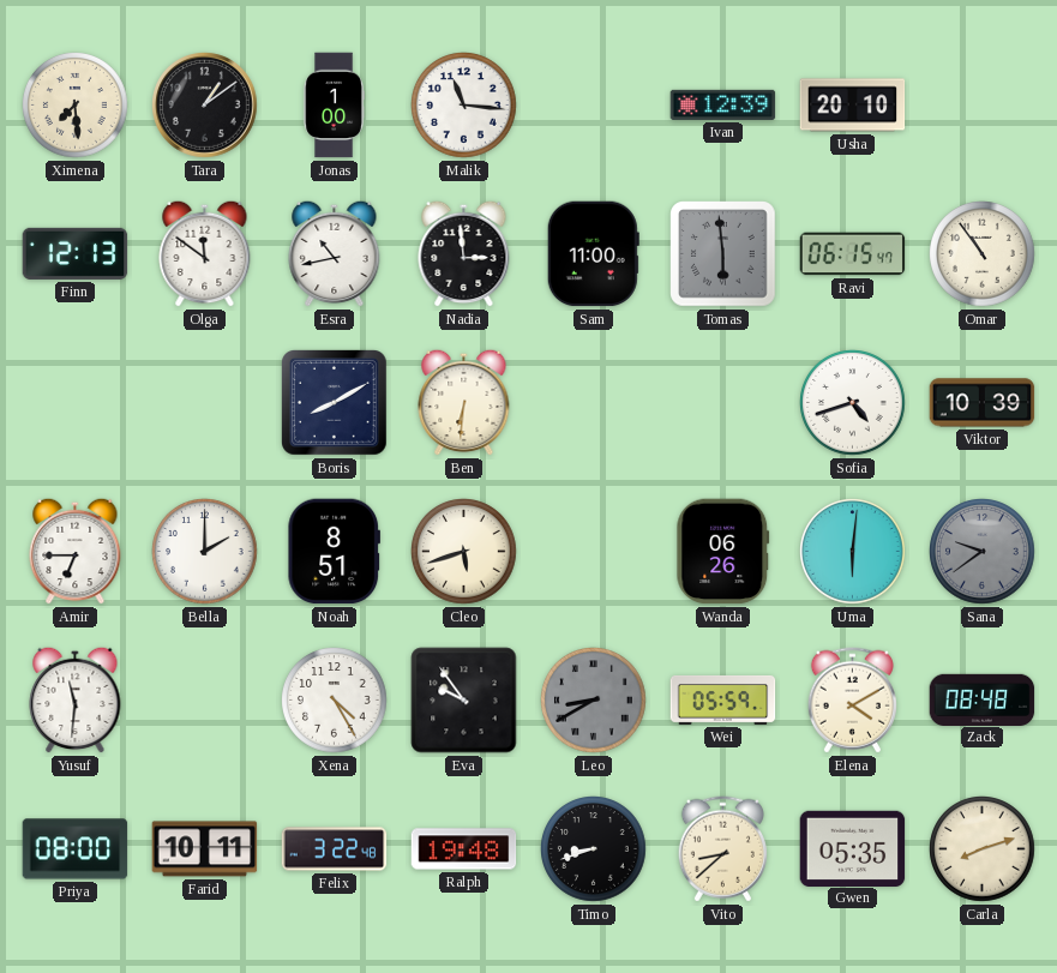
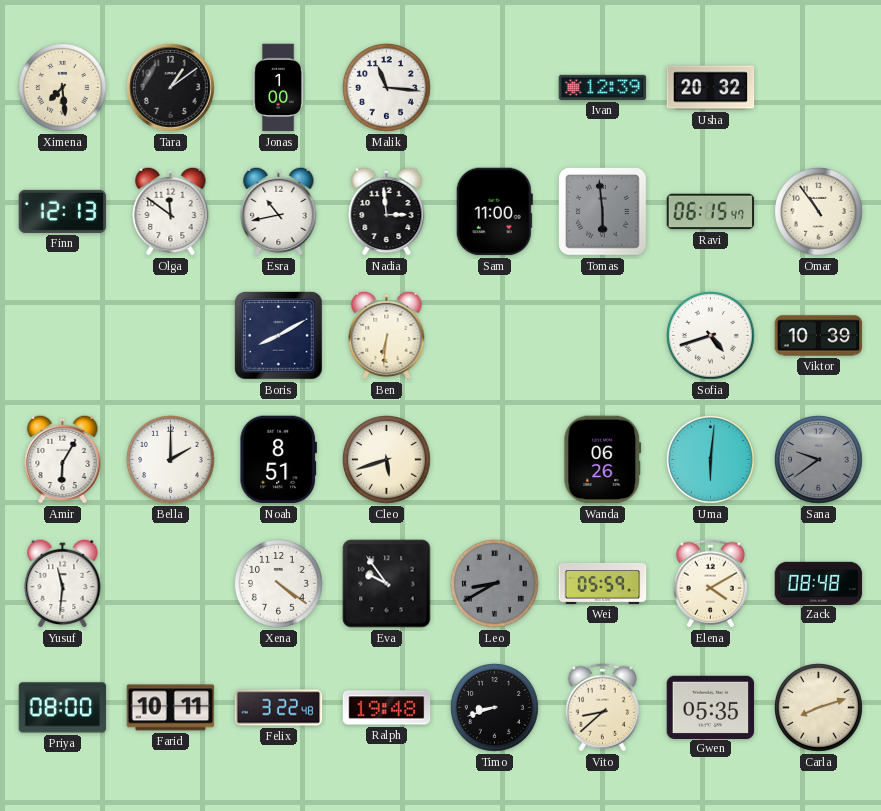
Usha: 20:10 -> 20:32 (711, 88)
Amir: 6:45 -> 6:05 (63, 459)
Xena: 4:25 -> 4:21 (279, 584)
